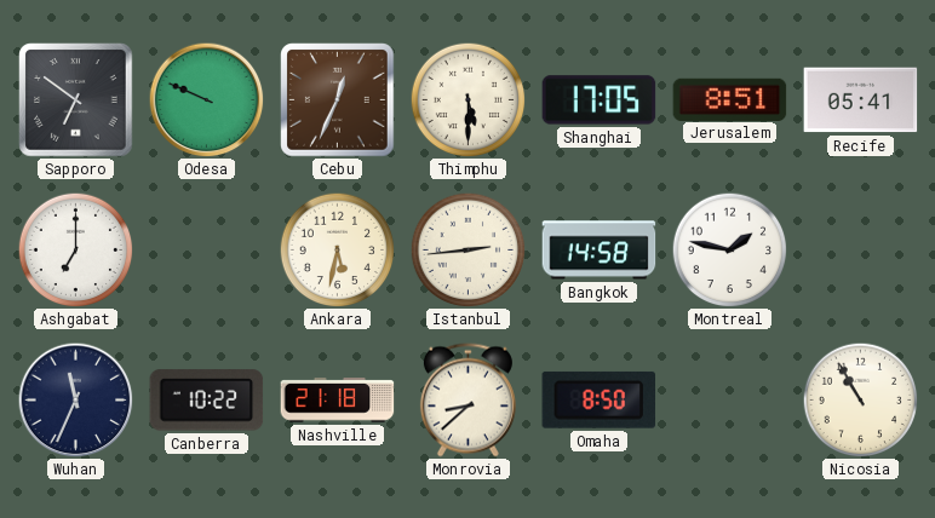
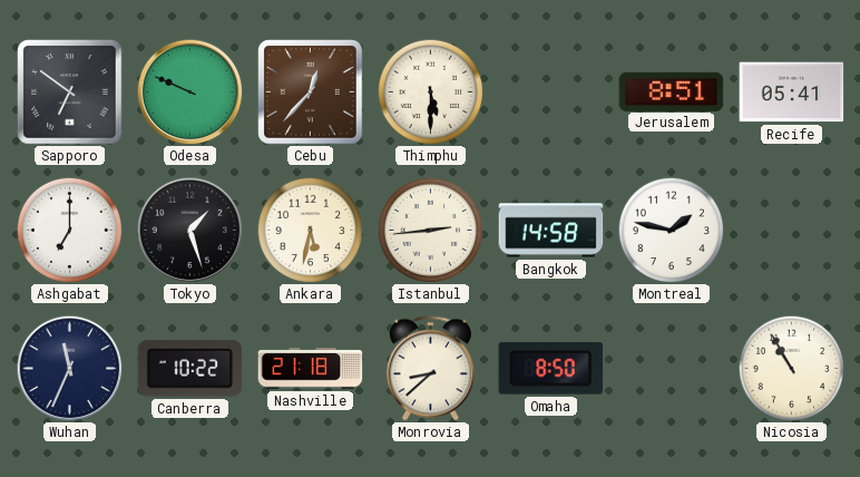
Cebu: 12:34 -> 12:37 (311, 93)
Shanghai: 17:05 -> none (600, 100)
Tokyo: none -> 1:27 (189, 230)
